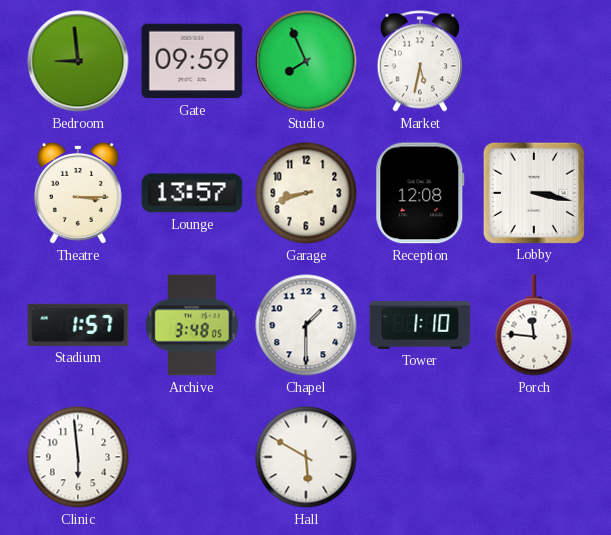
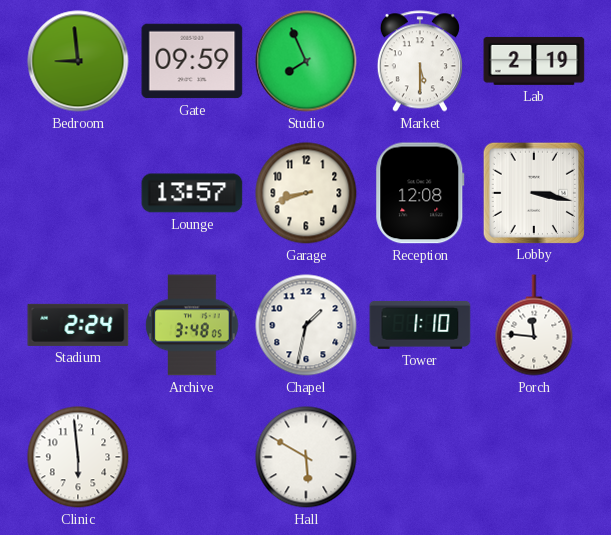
Market: 5:32 -> 5:30 (420, 61)
Lab: none -> 2:19 (534, 61)
Theatre: 3:15 -> none (78, 193)
Stadium: 1:57 -> 2:24 (78, 325)
Chapel: 1:30 -> 1:32 (306, 325)
